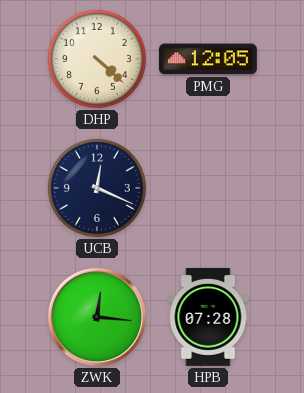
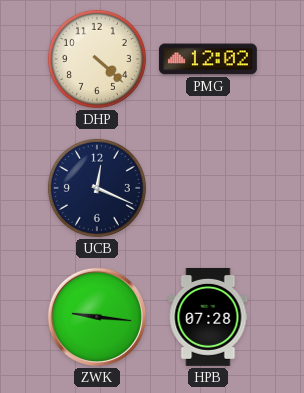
PMG: 12:05 -> 12:02 (208, 59)
ZWK: 12:16 -> 9:16 (97, 317)
